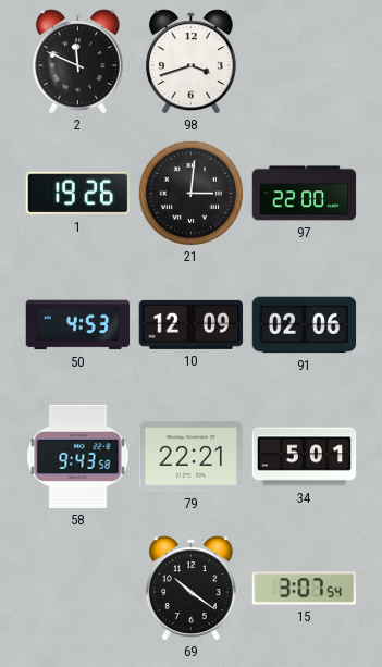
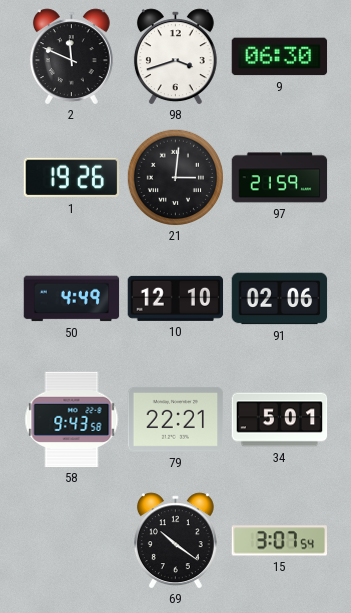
9: none -> 06:30 (280, 57)
97: 22:00 -> 21:59 (280, 178)
50: 4:53 -> 4:49 (72, 299)
10: 12:09 -> 12:10 (176, 298)
